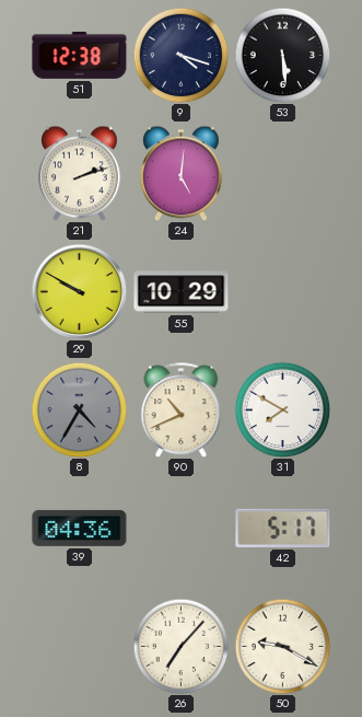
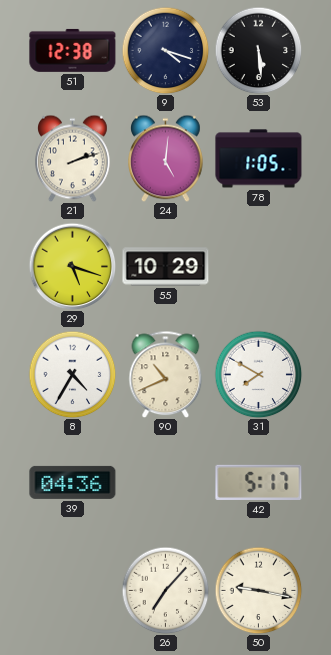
78: none -> 1:05 (259, 159)
29: 9:50 -> 5:18 (72, 266)
8 dial: grey -> white (72, 374)
50: 9:20 -> 9:17 (258, 590)
